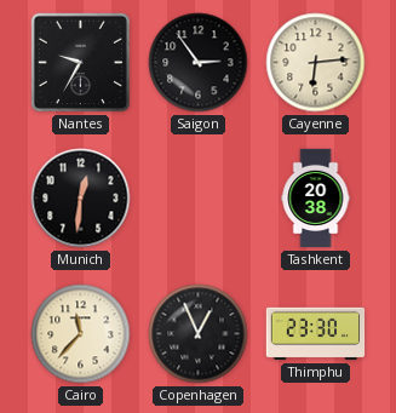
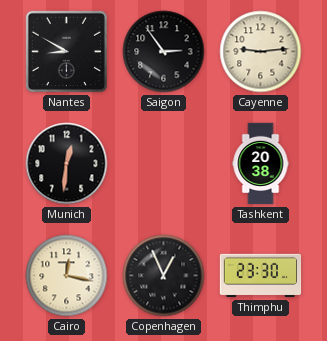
Nantes: 9:35 -> 8:50 (66, 51)
Cayenne: 6:14 -> 9:14 (261, 52)
Cairo: 11:37 -> 12:17 (67, 276)
